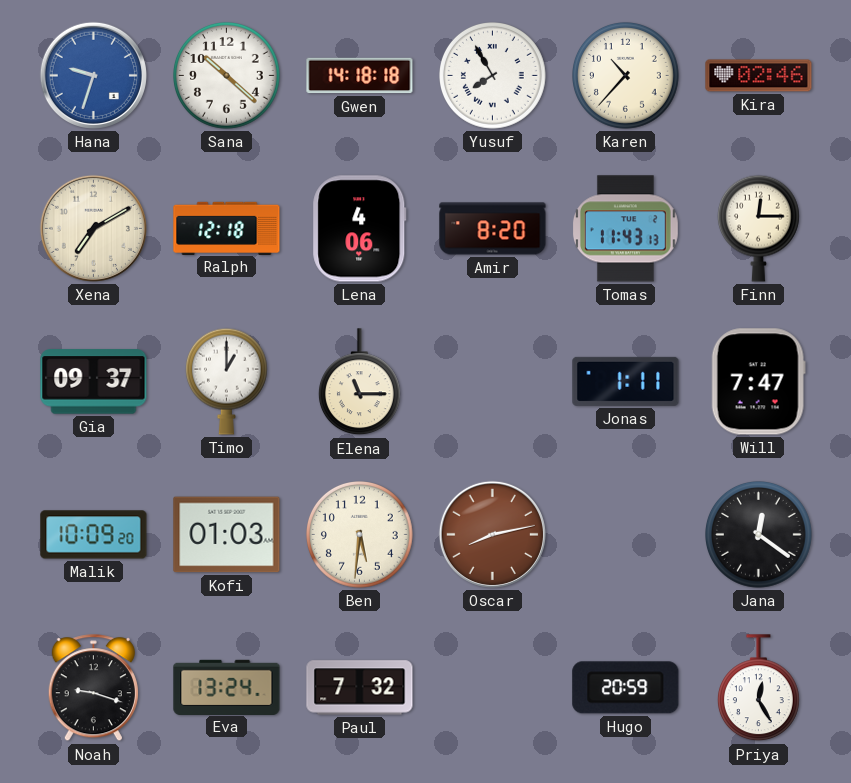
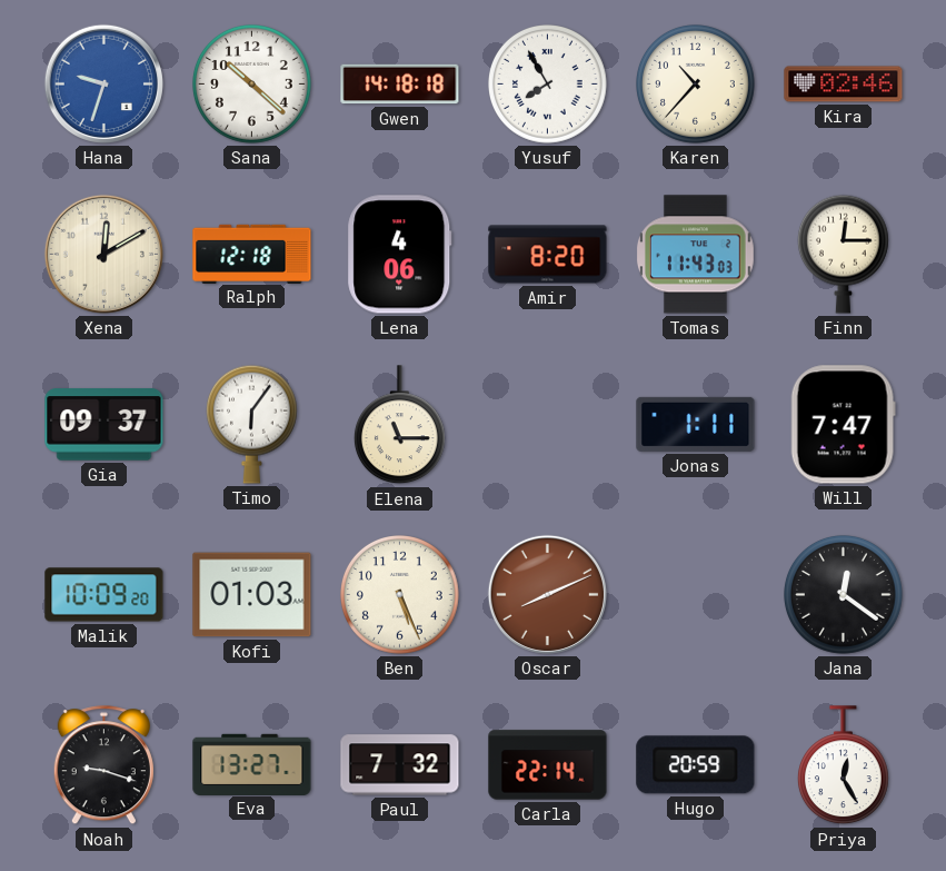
Xena: 7:10 -> 12:10 (103, 254)
Tomas: 11:43:13 -> 11:43:03 (695, 255)
Timo: 1:00 -> 6:06 (251, 424)
Ben: 5:31 -> 5:26 (400, 595)
Oscar: 8:13 -> 8:11 (547, 594)
Eva: 13:24 -> 13:27 (252, 764)
Carla: none -> 22:14 (548, 765)
